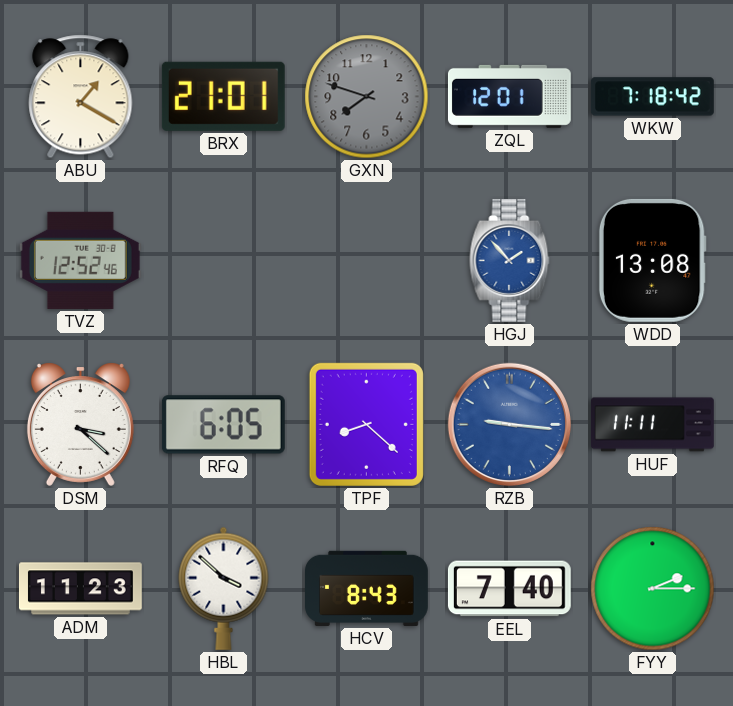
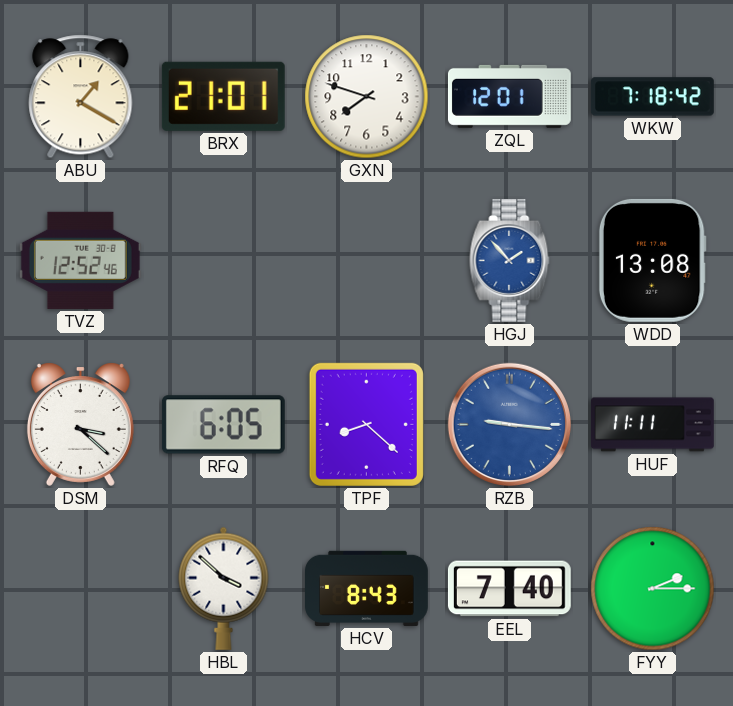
GXN dial: grey -> white (367, 97)
ADM: 11:23 -> none (80, 589)
